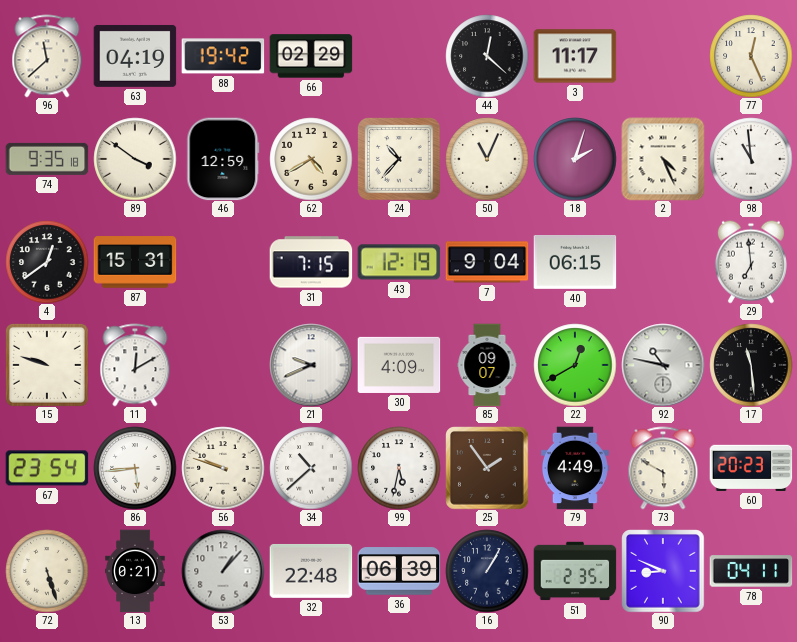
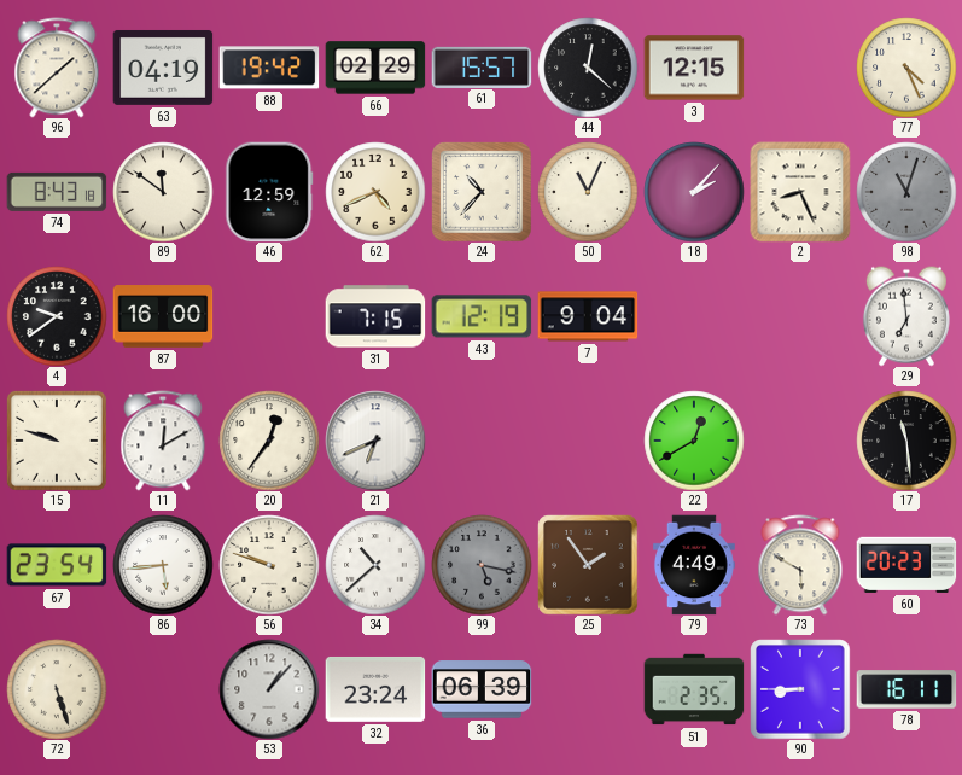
96: 11:38 -> 1:38 (57, 68)
61: none -> 15:57 (482, 66)
3: 11:17 -> 12:15 (694, 68)
77: 12:26 -> 4:26 (906, 68)
74: 9:35 -> 8:43 (57, 192)
89: 3:51 -> 11:51 (163, 192)
62: 4:40 -> 4:41 (375, 192)
18: 2:03 -> 2:07 (694, 192)
2: 4:26 -> 8:26 (800, 192)
98: 10:59 -> 11:03 (906, 192)
98 dial: white -> grey (906, 192)
4: 12:39 -> 9:39 (57, 316)
87: 15:31 -> 16:00 (163, 316)
40: 06:15 -> none (575, 263)
20: none -> 12:36 (269, 441)
21: 9:41 -> 6:41 (375, 441)
30: 4:09 -> none (399, 365)
85: 09:07 -> none (487, 365)
92: 10:47 -> none (663, 365)
99: 5:32 -> 5:17 (482, 565)
99 dial: white -> grey (482, 565)
13: 0:21 -> none (135, 571)
32: 22:48 -> 23:24 (375, 689)
16: 1:05 -> none (487, 571)
90: 8:49 -> 8:45 (800, 689)
78: 04:11 -> 16:11 (906, 689)
